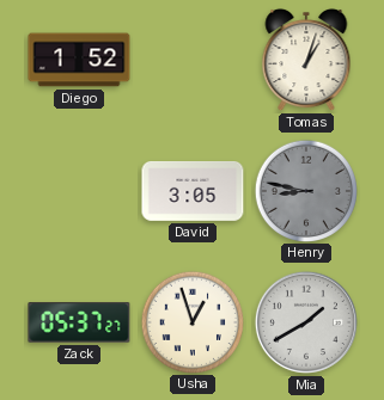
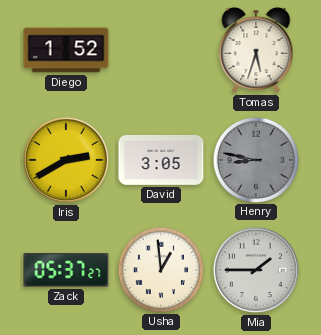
Tomas: 1:03 -> 5:33 (256, 50)
Iris: none -> 2:40 (66, 160)
Usha: 12:57 -> 12:59 (160, 269)
Mia: 1:40 -> 1:45 (256, 270)
